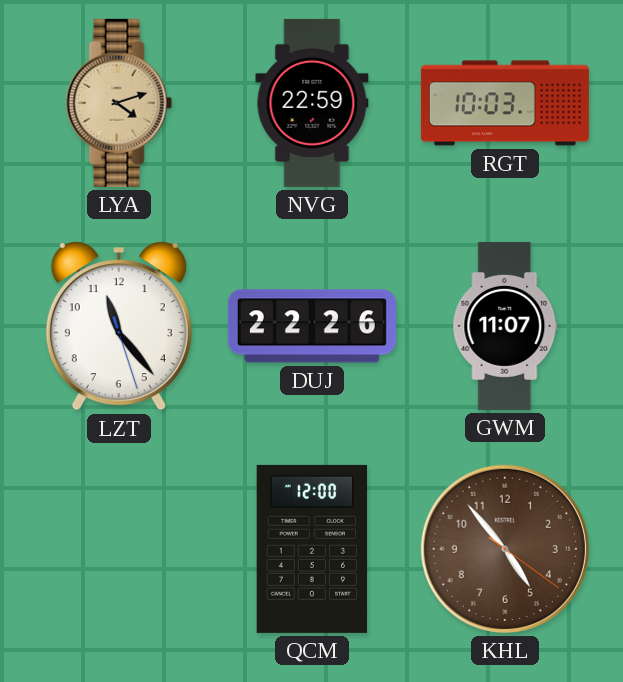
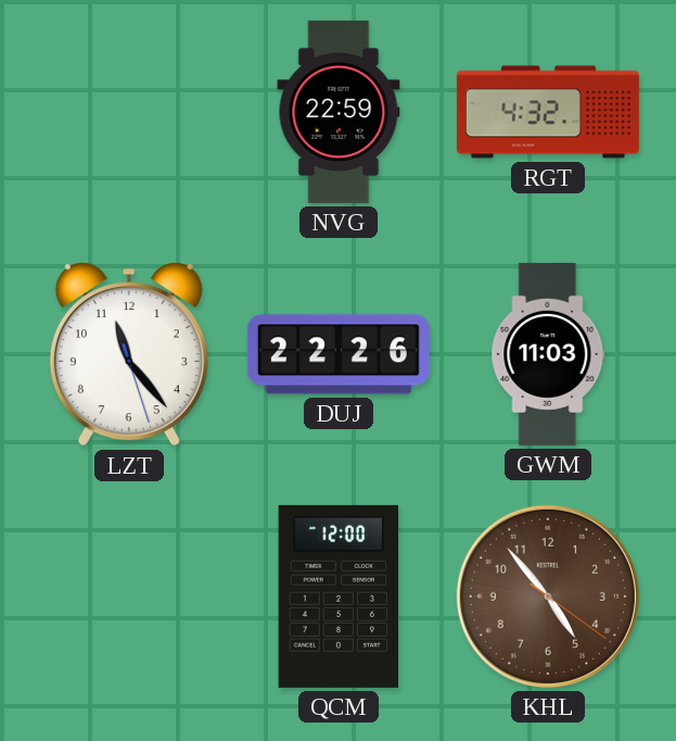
LYA: 4:12 -> none (119, 103)
RGT: 10:03 -> 4:32 (548, 112)
GWM: 11:07 -> 11:03 (548, 354)
